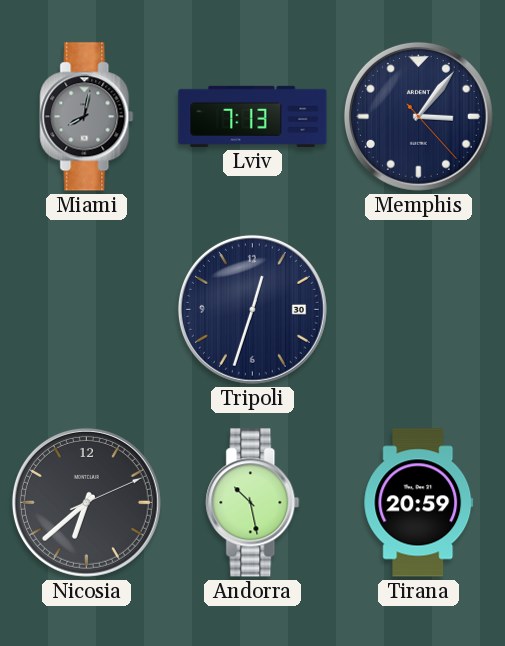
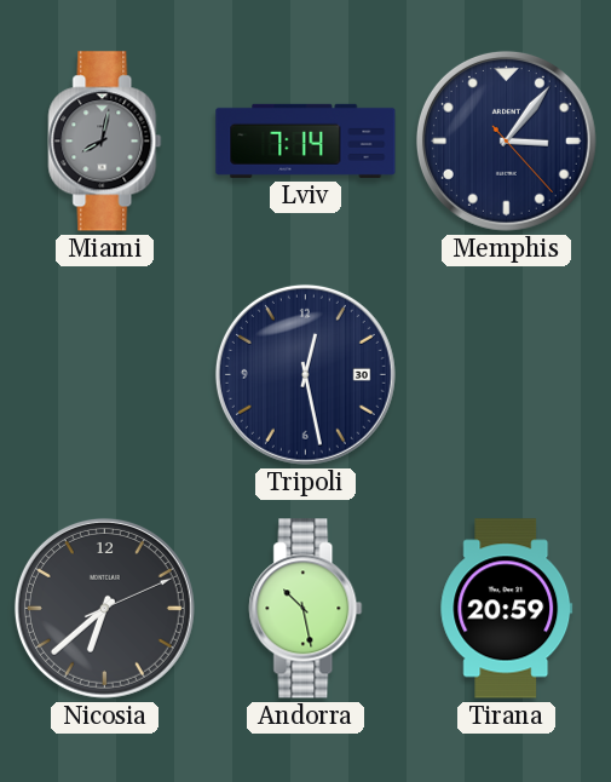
Lviv: 7:13 -> 7:14 (306, 140)
Tripoli: 12:33 -> 12:28 (305, 374)
